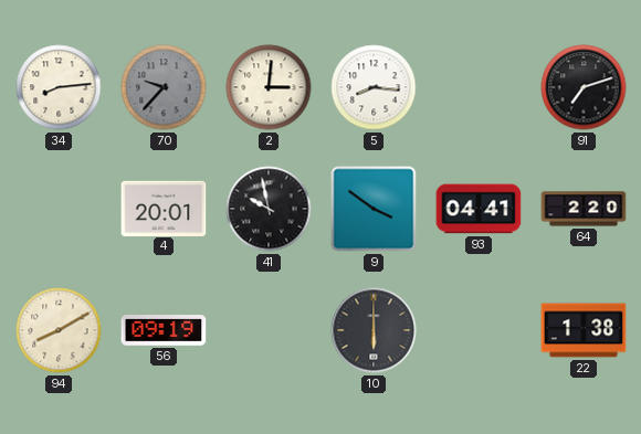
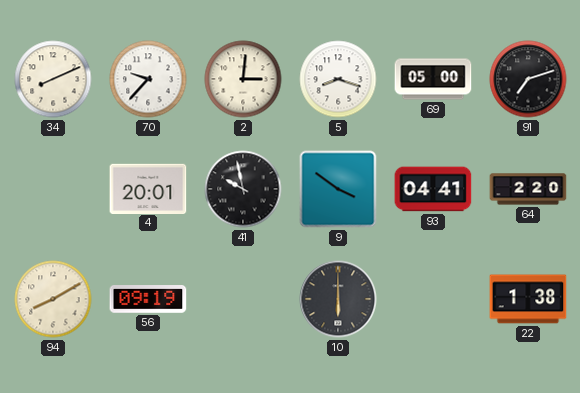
34: 8:14 -> 8:11 (53, 79)
70 dial: grey -> white (148, 79)
5: 8:16 -> 8:18 (338, 79)
69: none -> 05:00 (433, 79)
